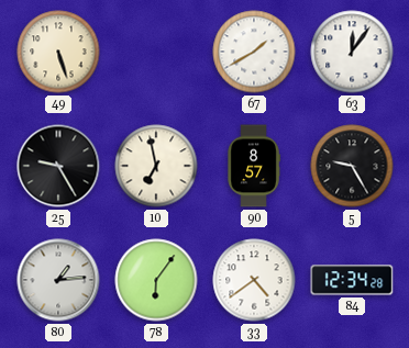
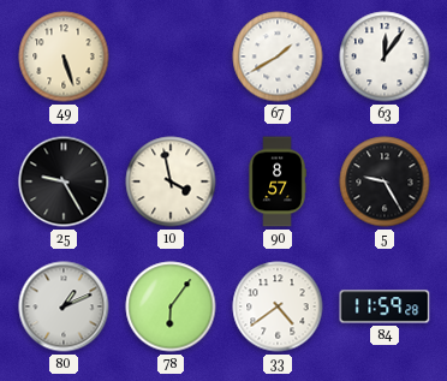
10: 6:58 -> 3:58 (171, 181)
80: 1:14 -> 1:11 (64, 306)
84: 12:34 -> 11:59 (385, 306)
